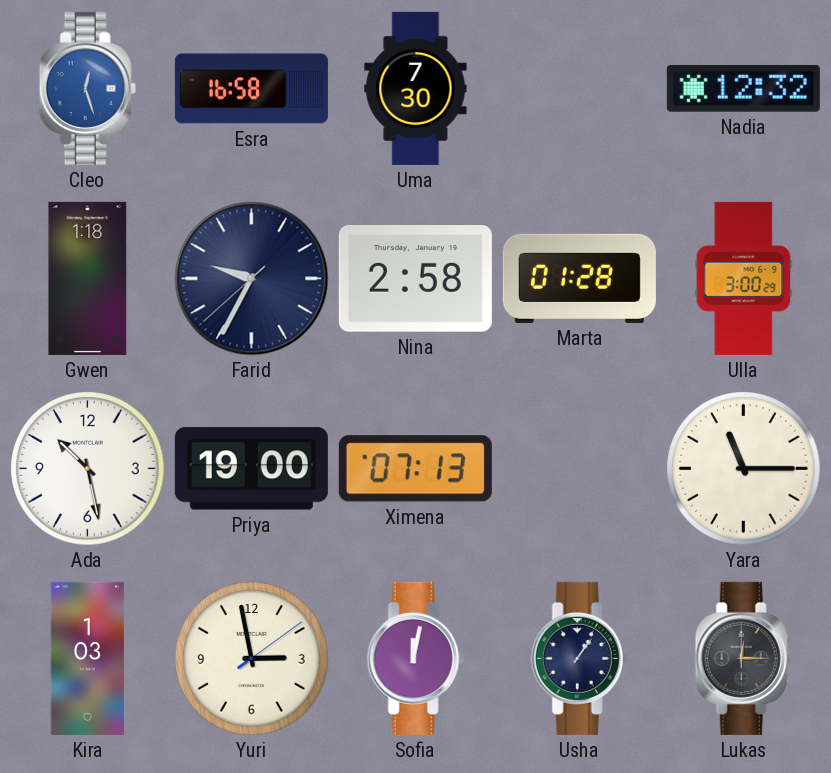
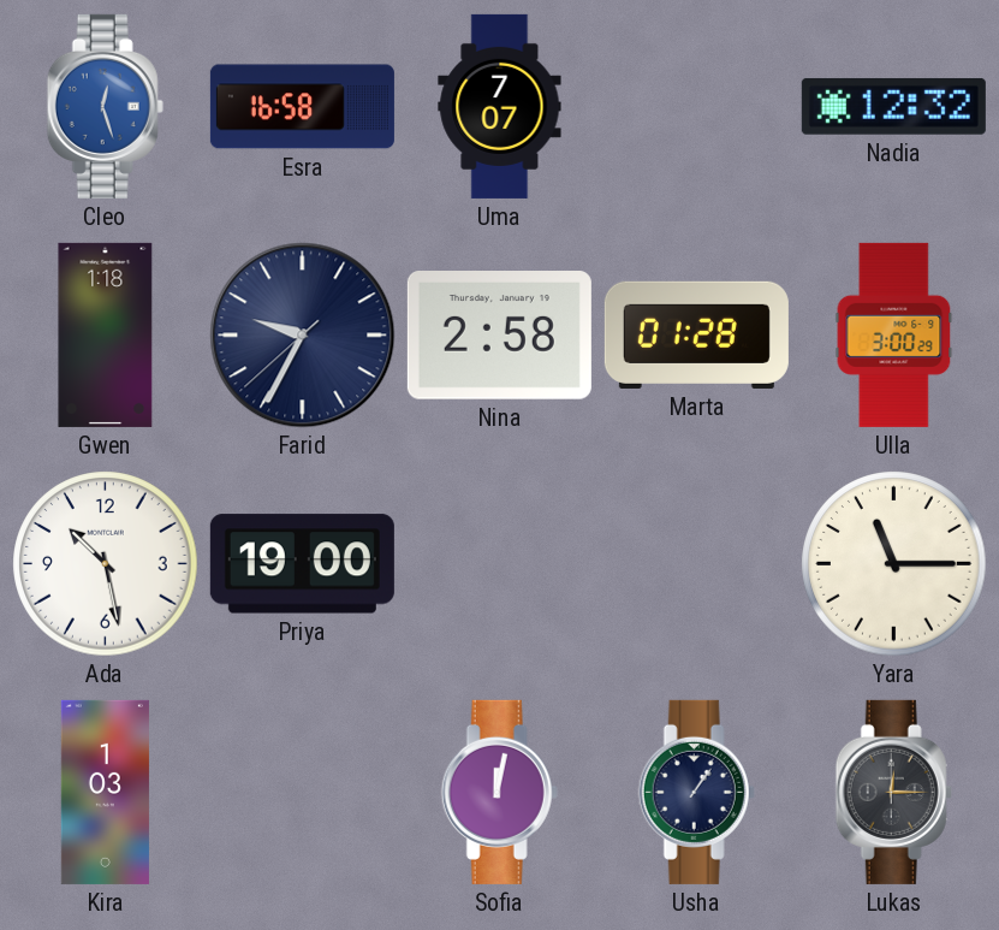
Uma: 7:30 -> 7:07 (500, 106)
Ximena: 07:13 -> none (415, 469)
Yuri: 2:58 -> none (252, 659)
